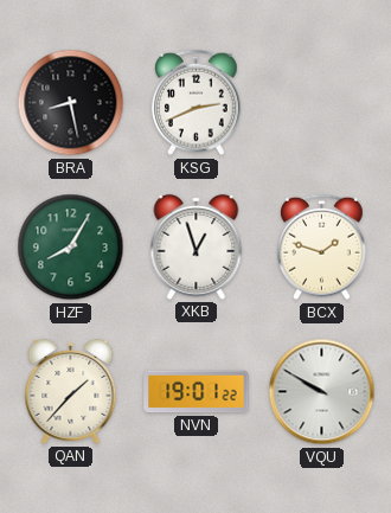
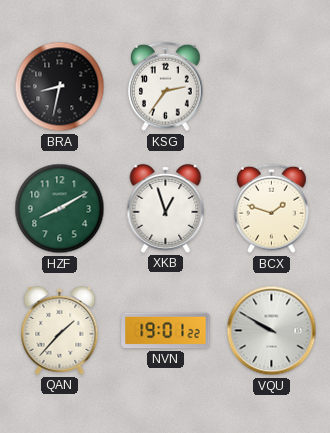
BRA: 8:28 -> 8:32 (60, 87)
KSG: 2:41 -> 2:36 (166, 87)
HZF: 8:05 -> 8:10 (60, 209)
